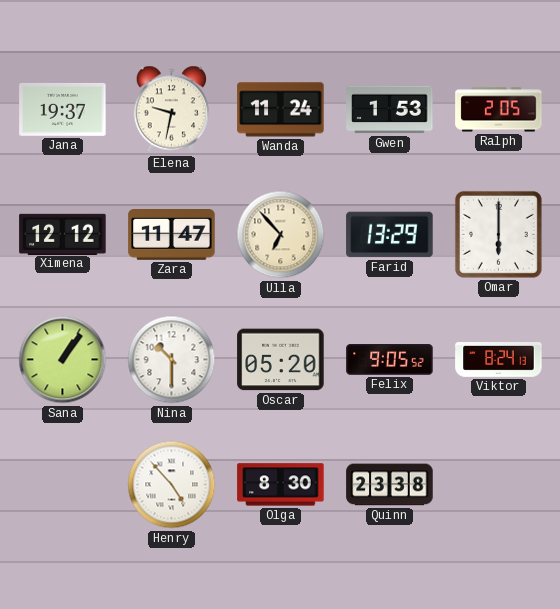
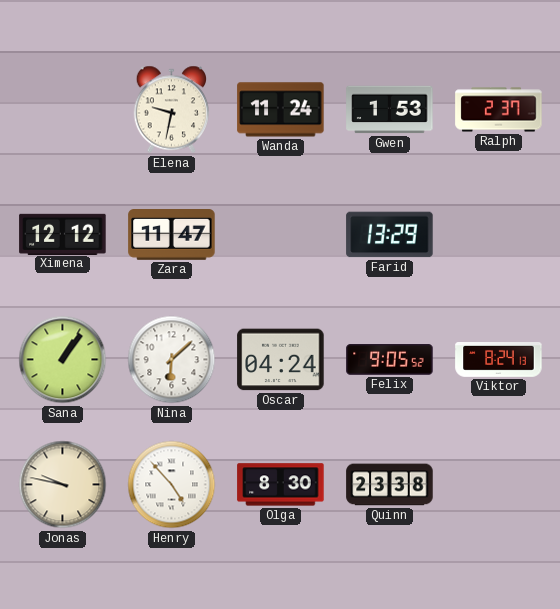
Jana: 19:37 -> none (63, 109)
Ralph: 2:05 -> 2:37 (499, 110)
Ulla: 6:53 -> none (281, 235)
Omar: 6:00 -> none (498, 234)
Nina: 10:30 -> 6:08 (172, 360)
Oscar: 05:20 -> 04:24 (281, 360)
Jonas: none -> 9:47 (63, 485)
